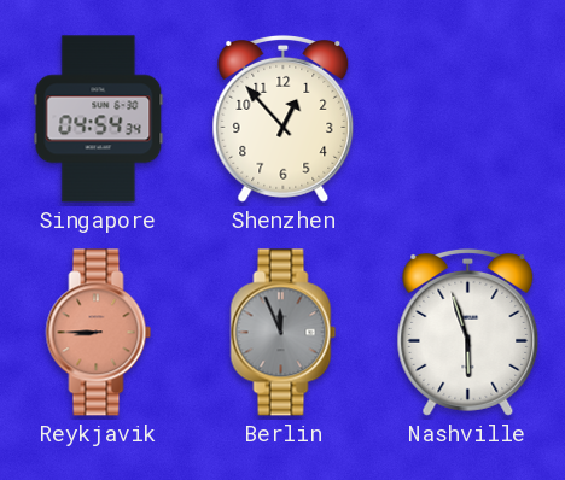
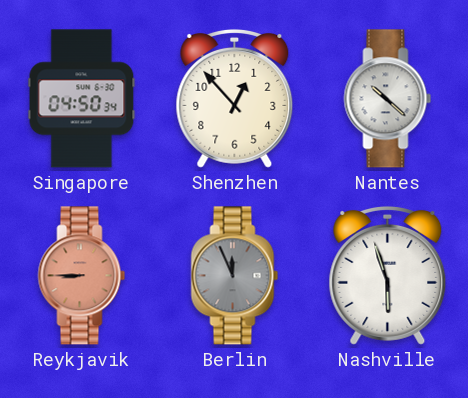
Singapore: 04:54 -> 04:50 (82, 99)
Nantes: none -> 10:22 (388, 99)
